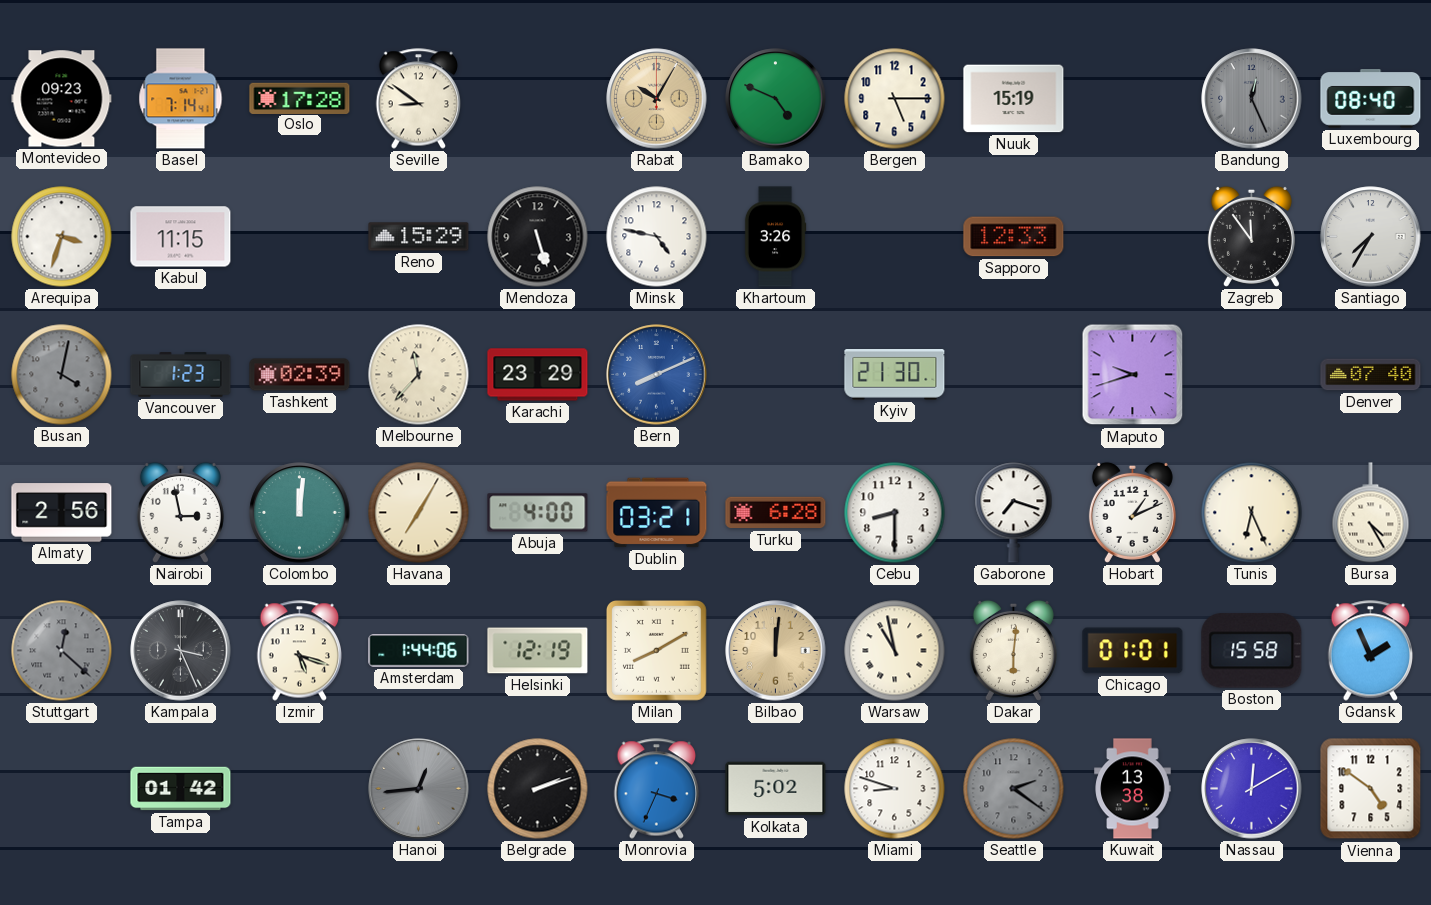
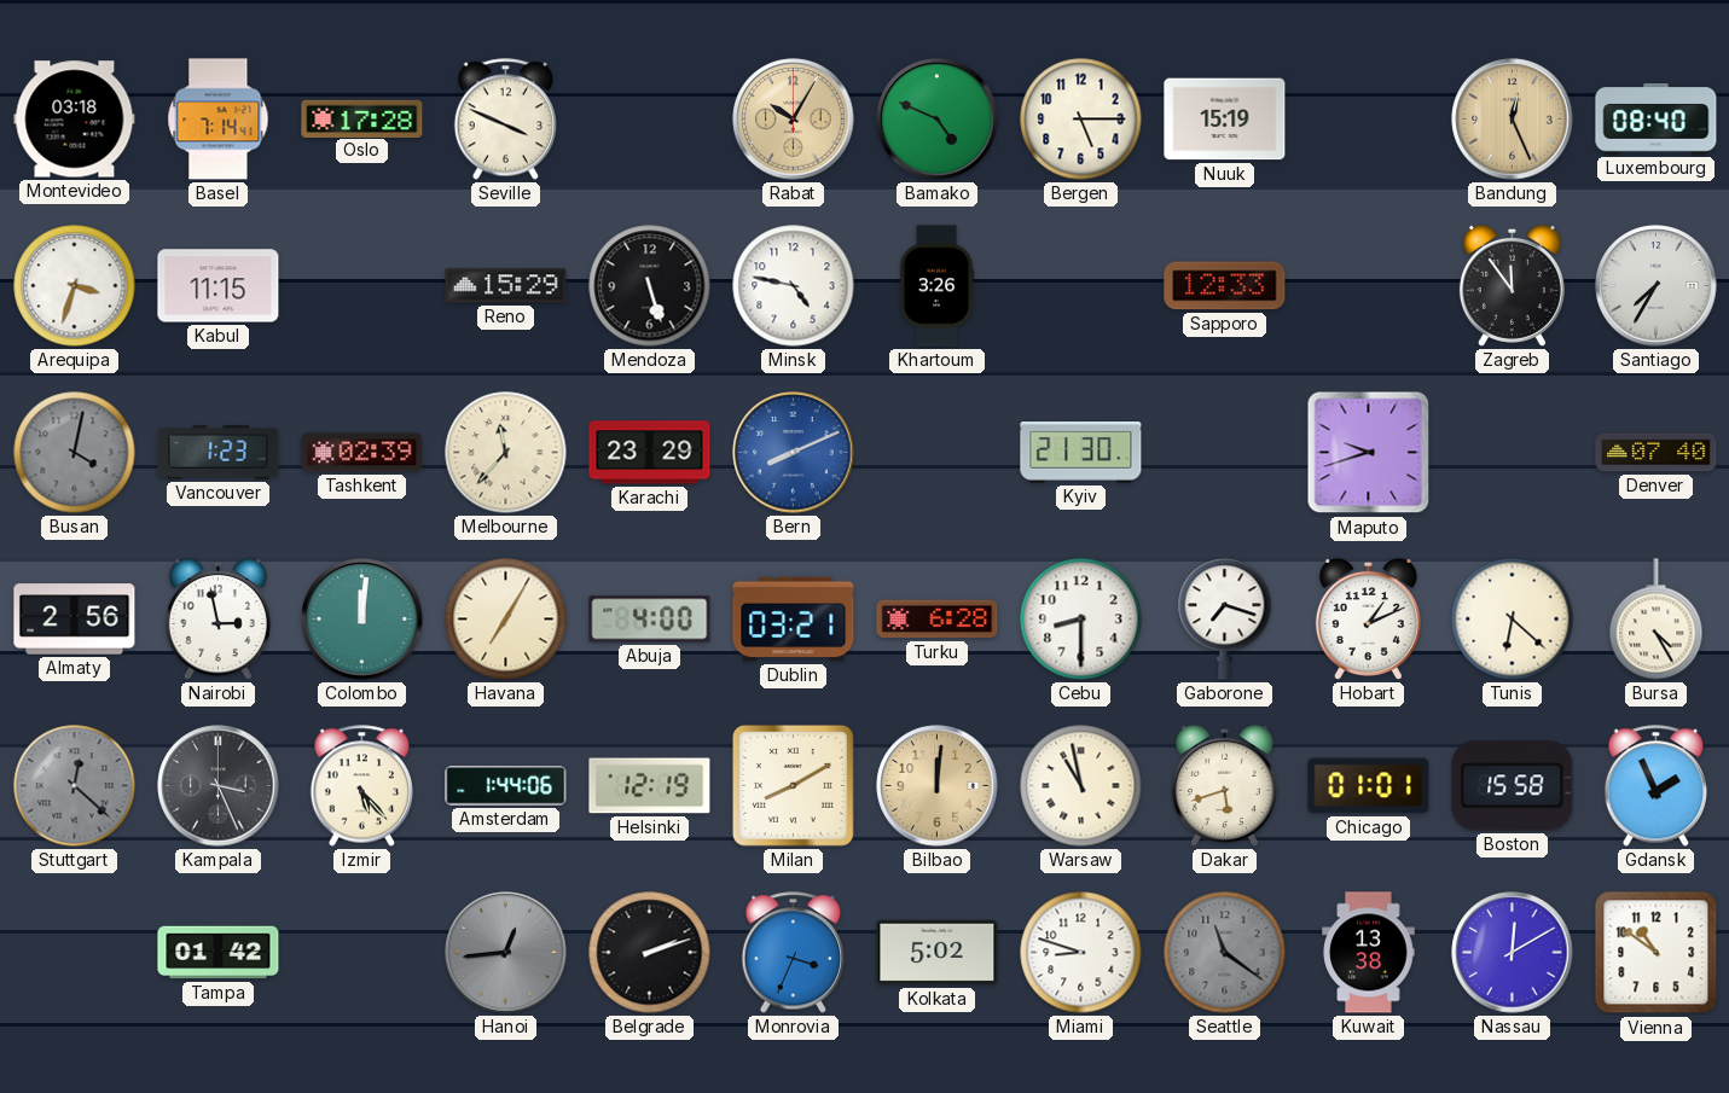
Montevideo: 09:23 -> 03:18 (75, 120)
Seville: 8:51 -> 3:49 (506, 120)
Bandung dial: grey -> champagne (1513, 120)
Tunis: 6:26 -> 6:22 (1513, 620)
Izmir: 5:18 -> 5:23 (362, 786)
Dakar: 6:01 -> 5:42 (1224, 785)
Seattle: 2:21 -> 11:21 (1225, 953)
Vienna: 4:51 -> 10:51 (1657, 953)
